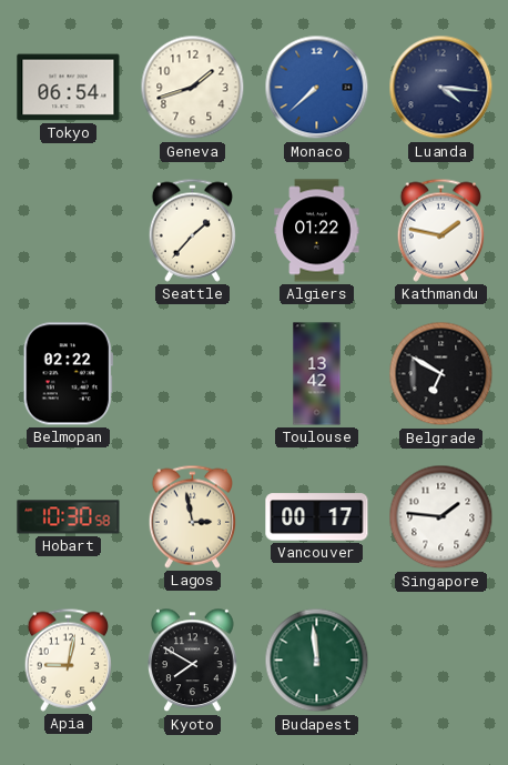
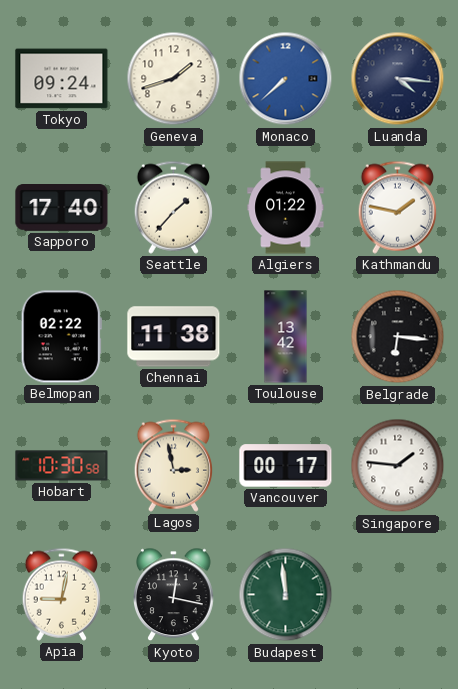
Tokyo: 06:54 -> 09:24 (62, 79)
Sapporo: none -> 17:40 (62, 208)
Chennai: none -> 11:38 (174, 337)
Belgrade: 6:50 -> 6:16 (398, 337)
Kyoto: 7:50 -> 12:17 (174, 595)
